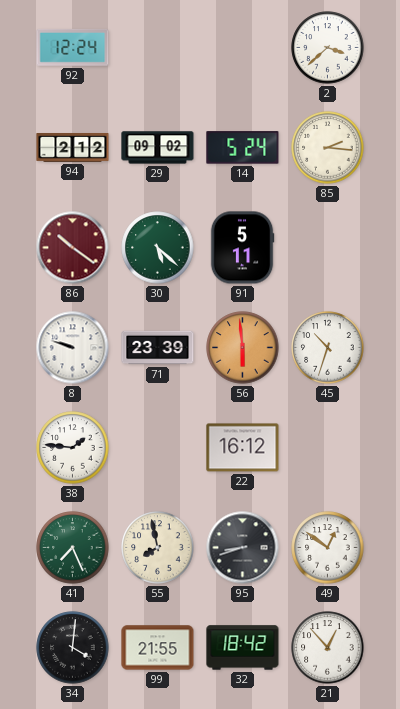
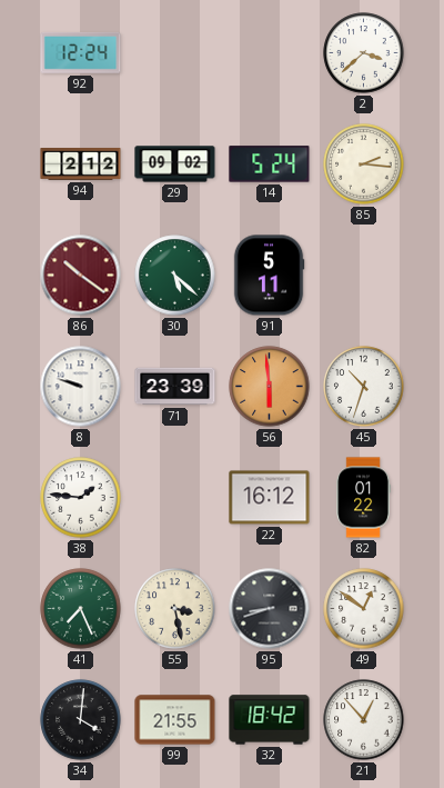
82: none -> 01:22 (363, 498)
55: 7:58 -> 3:28 (175, 609)
